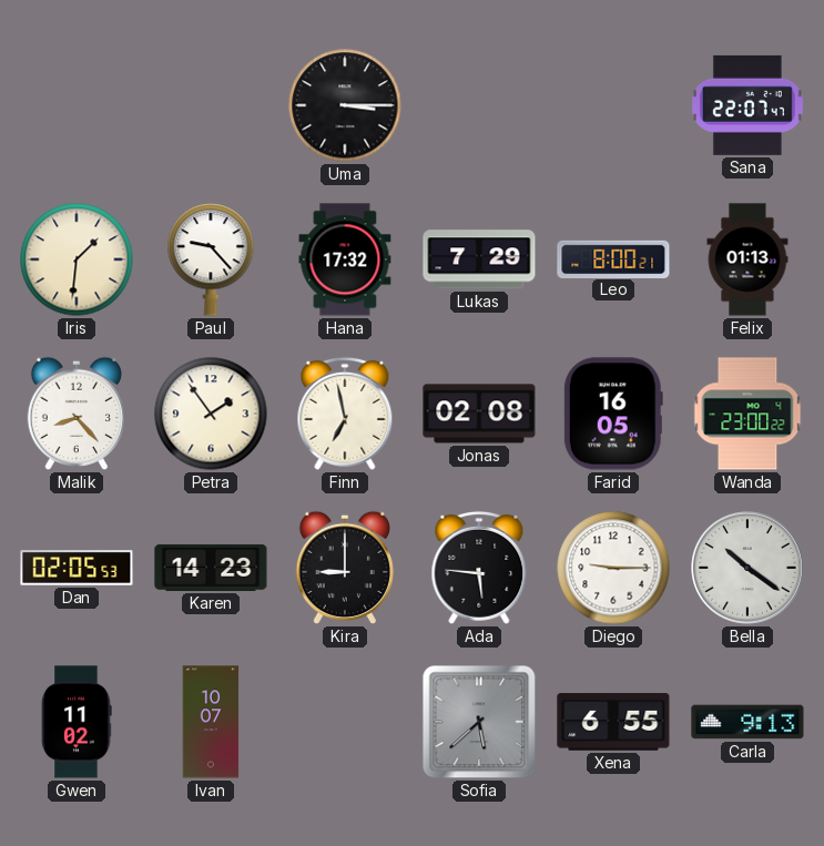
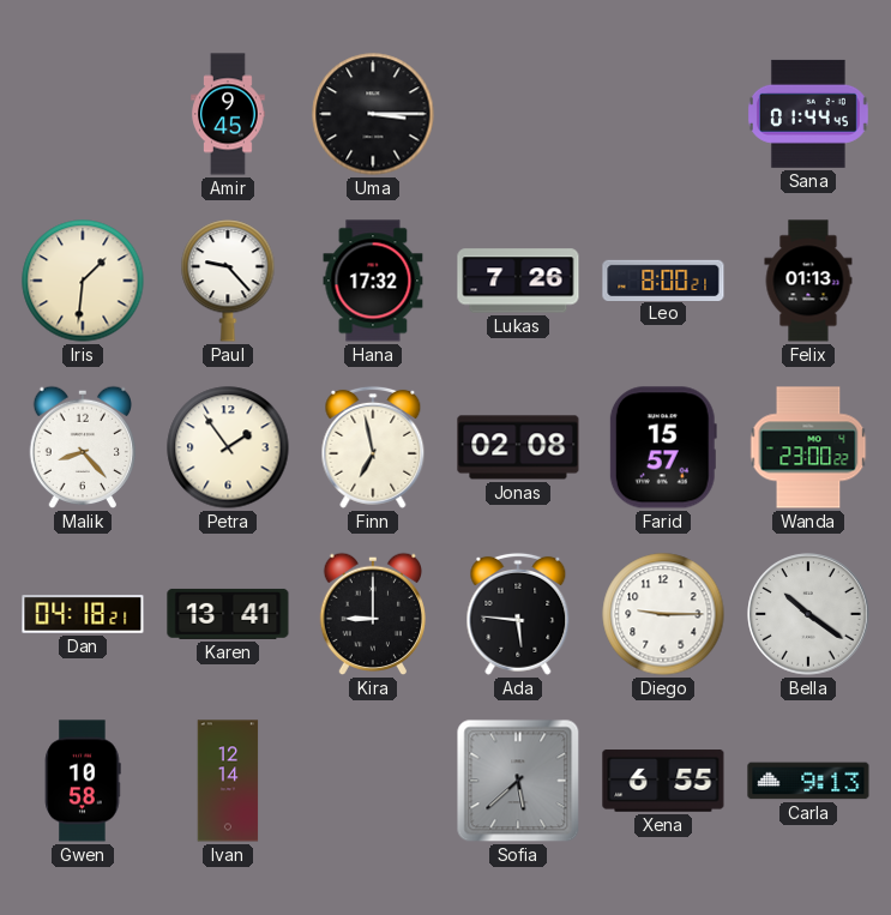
Amir: none -> 9:45 (228, 114)
Sana: 22:07 -> 01:44 (808, 114)
Lukas: 7:29 -> 7:26 (518, 281)
Farid: 16:05 -> 15:57 (663, 447)
Dan: 02:05 -> 04:18 (83, 614)
Karen: 14:23 -> 13:41 (228, 614)
Gwen: 11:02 -> 10:58 (83, 781)
Ivan: 10:07 -> 12:14 (228, 781)
